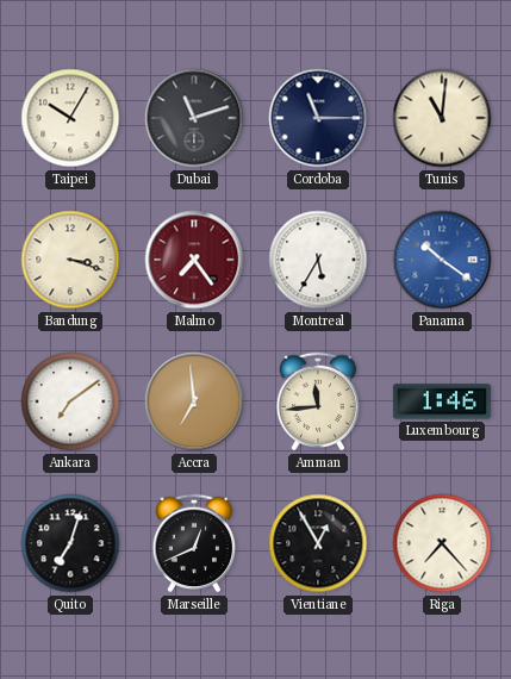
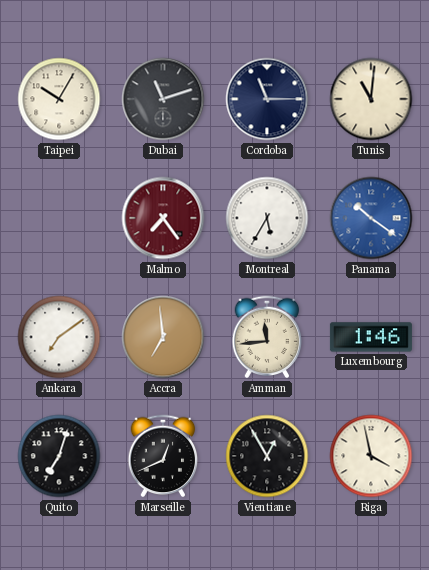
Bandung: 3:18 -> none (70, 260)
Riga: 7:23 -> 3:58 (371, 456)
